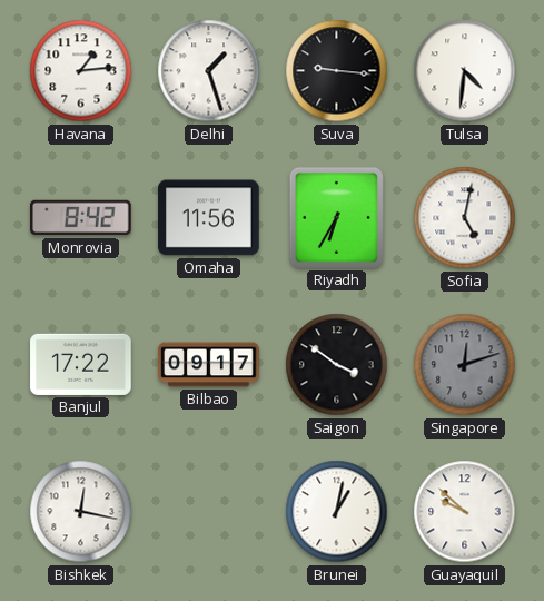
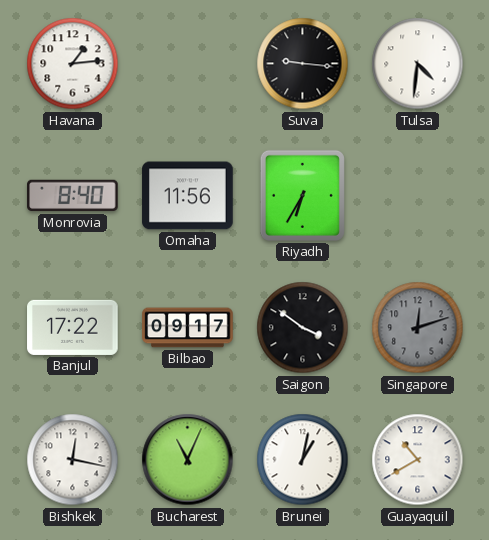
Delhi: 1:27 -> none (209, 71)
Monrovia: 8:42 -> 8:40 (73, 196)
Sofia: 5:02 -> none (465, 218)
Bucharest: none -> 11:04 (188, 460)
Guayaquil: 9:52 -> 10:40 (418, 460)
